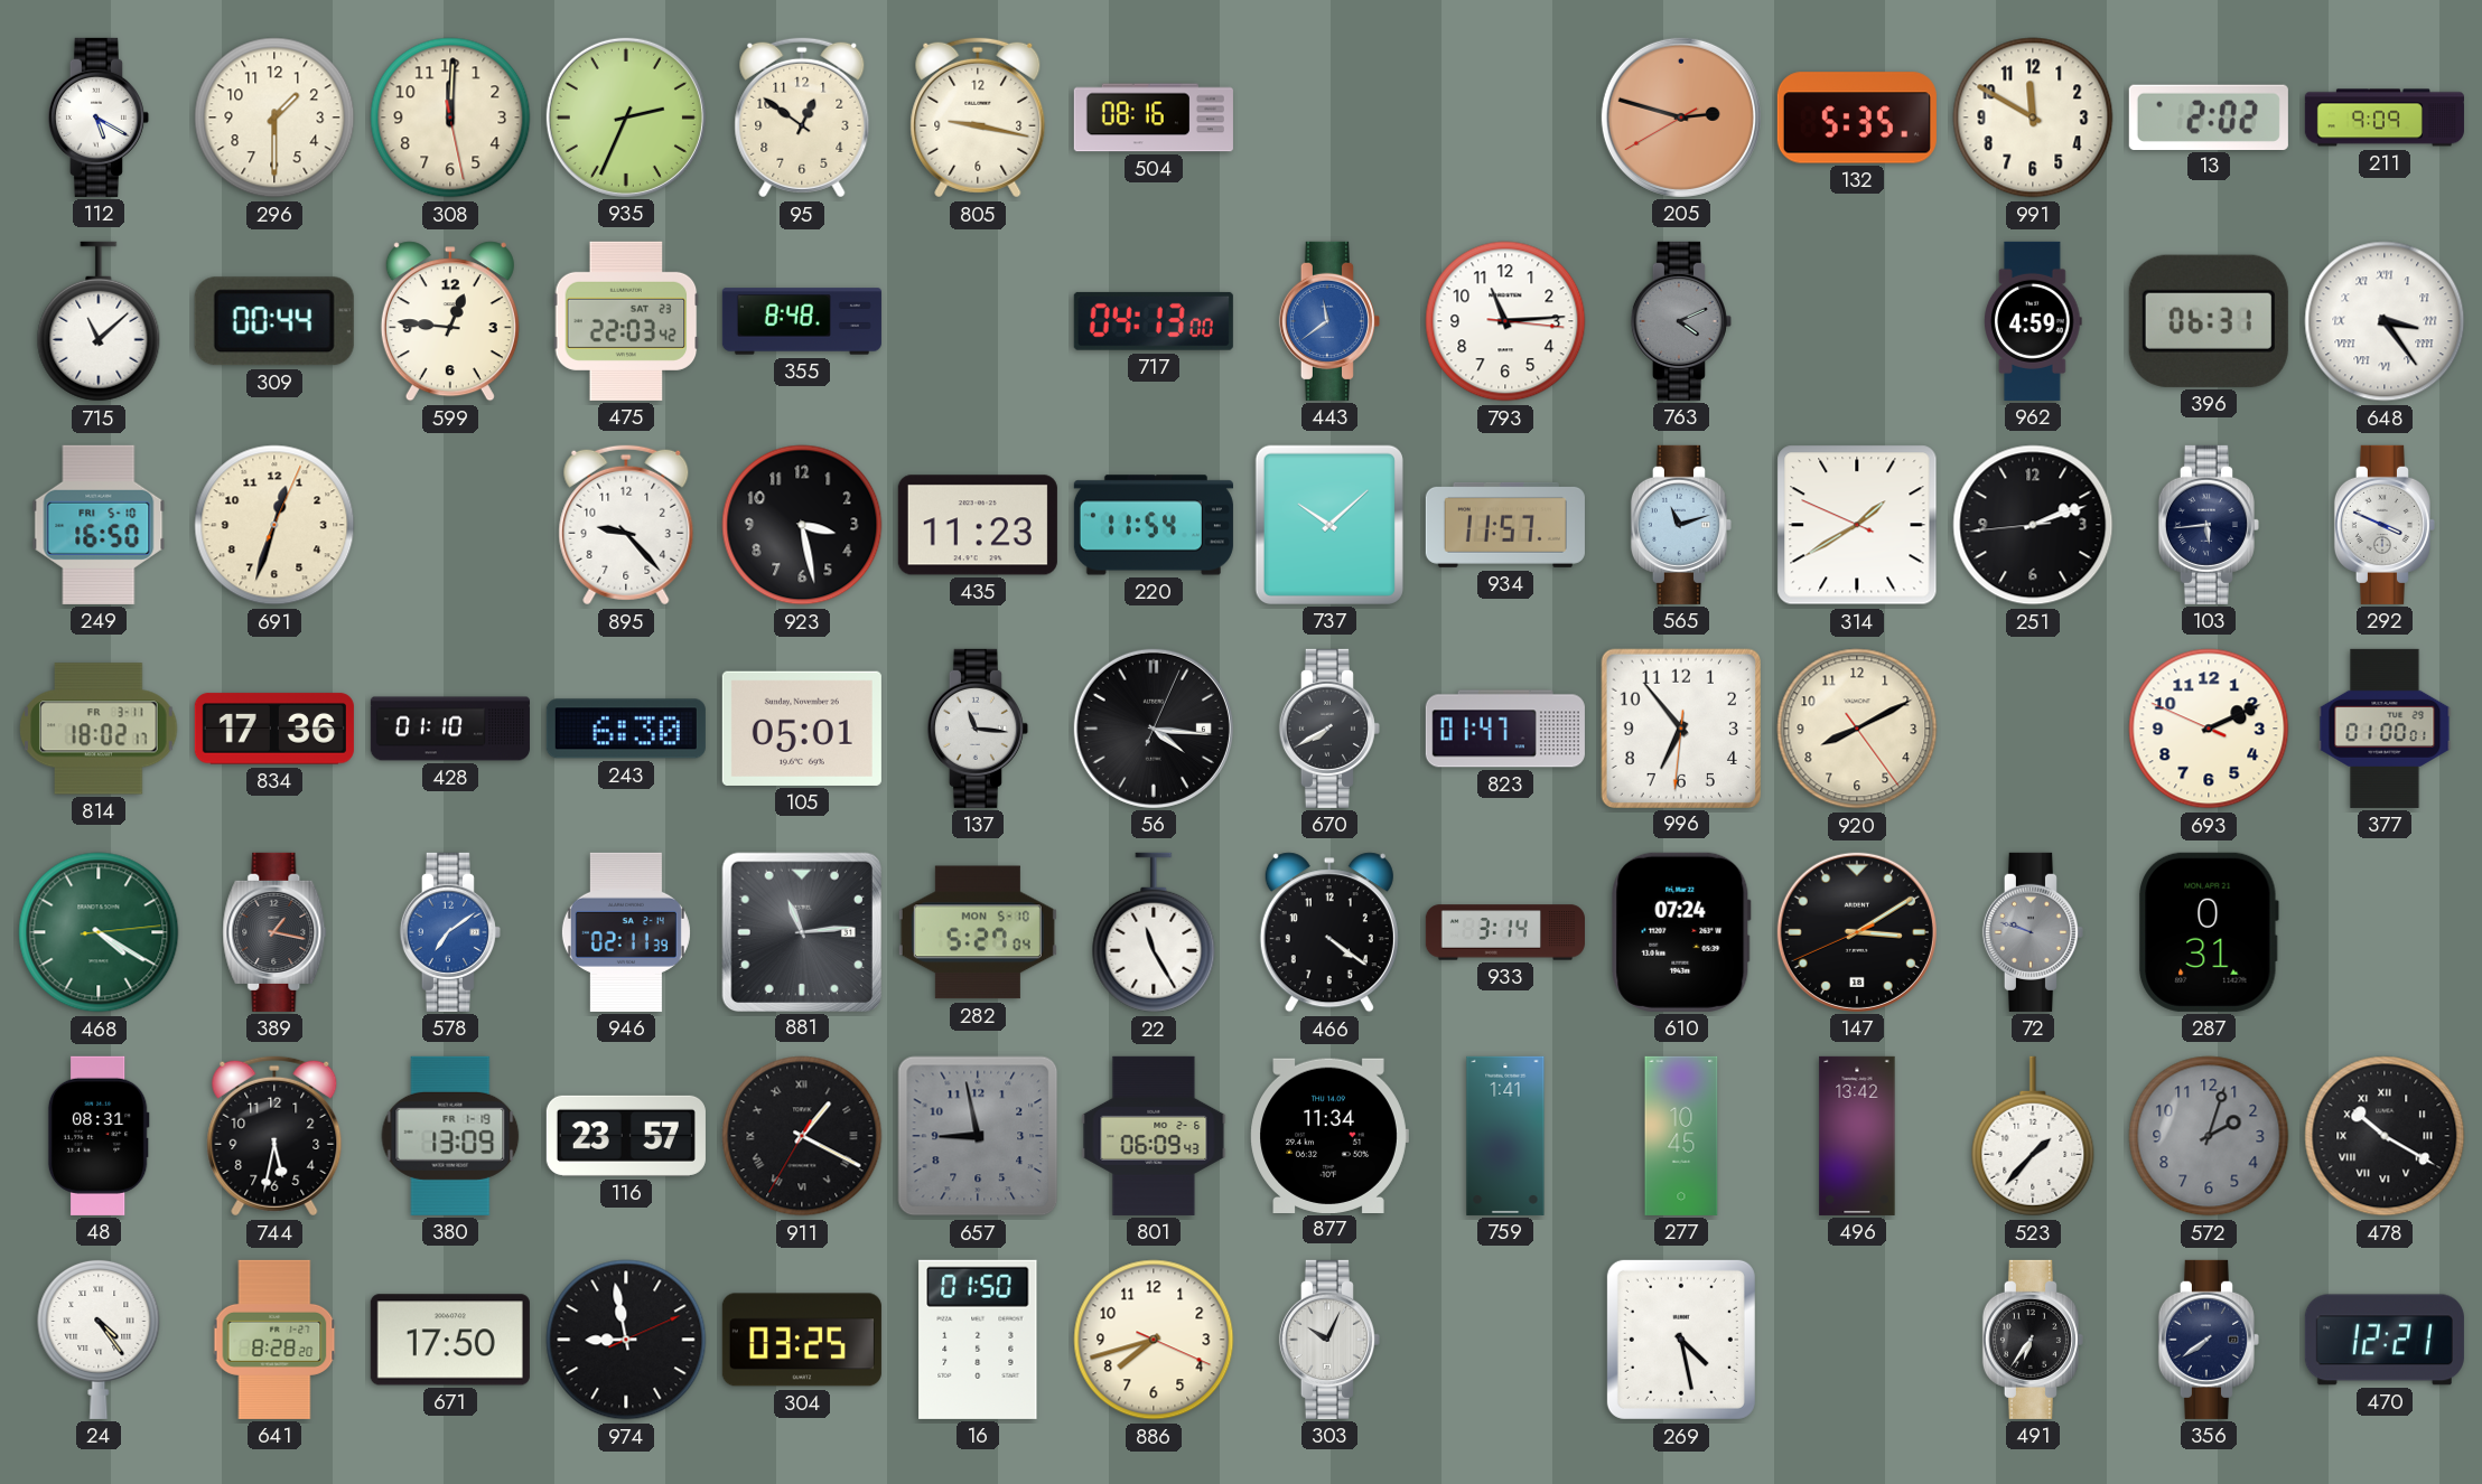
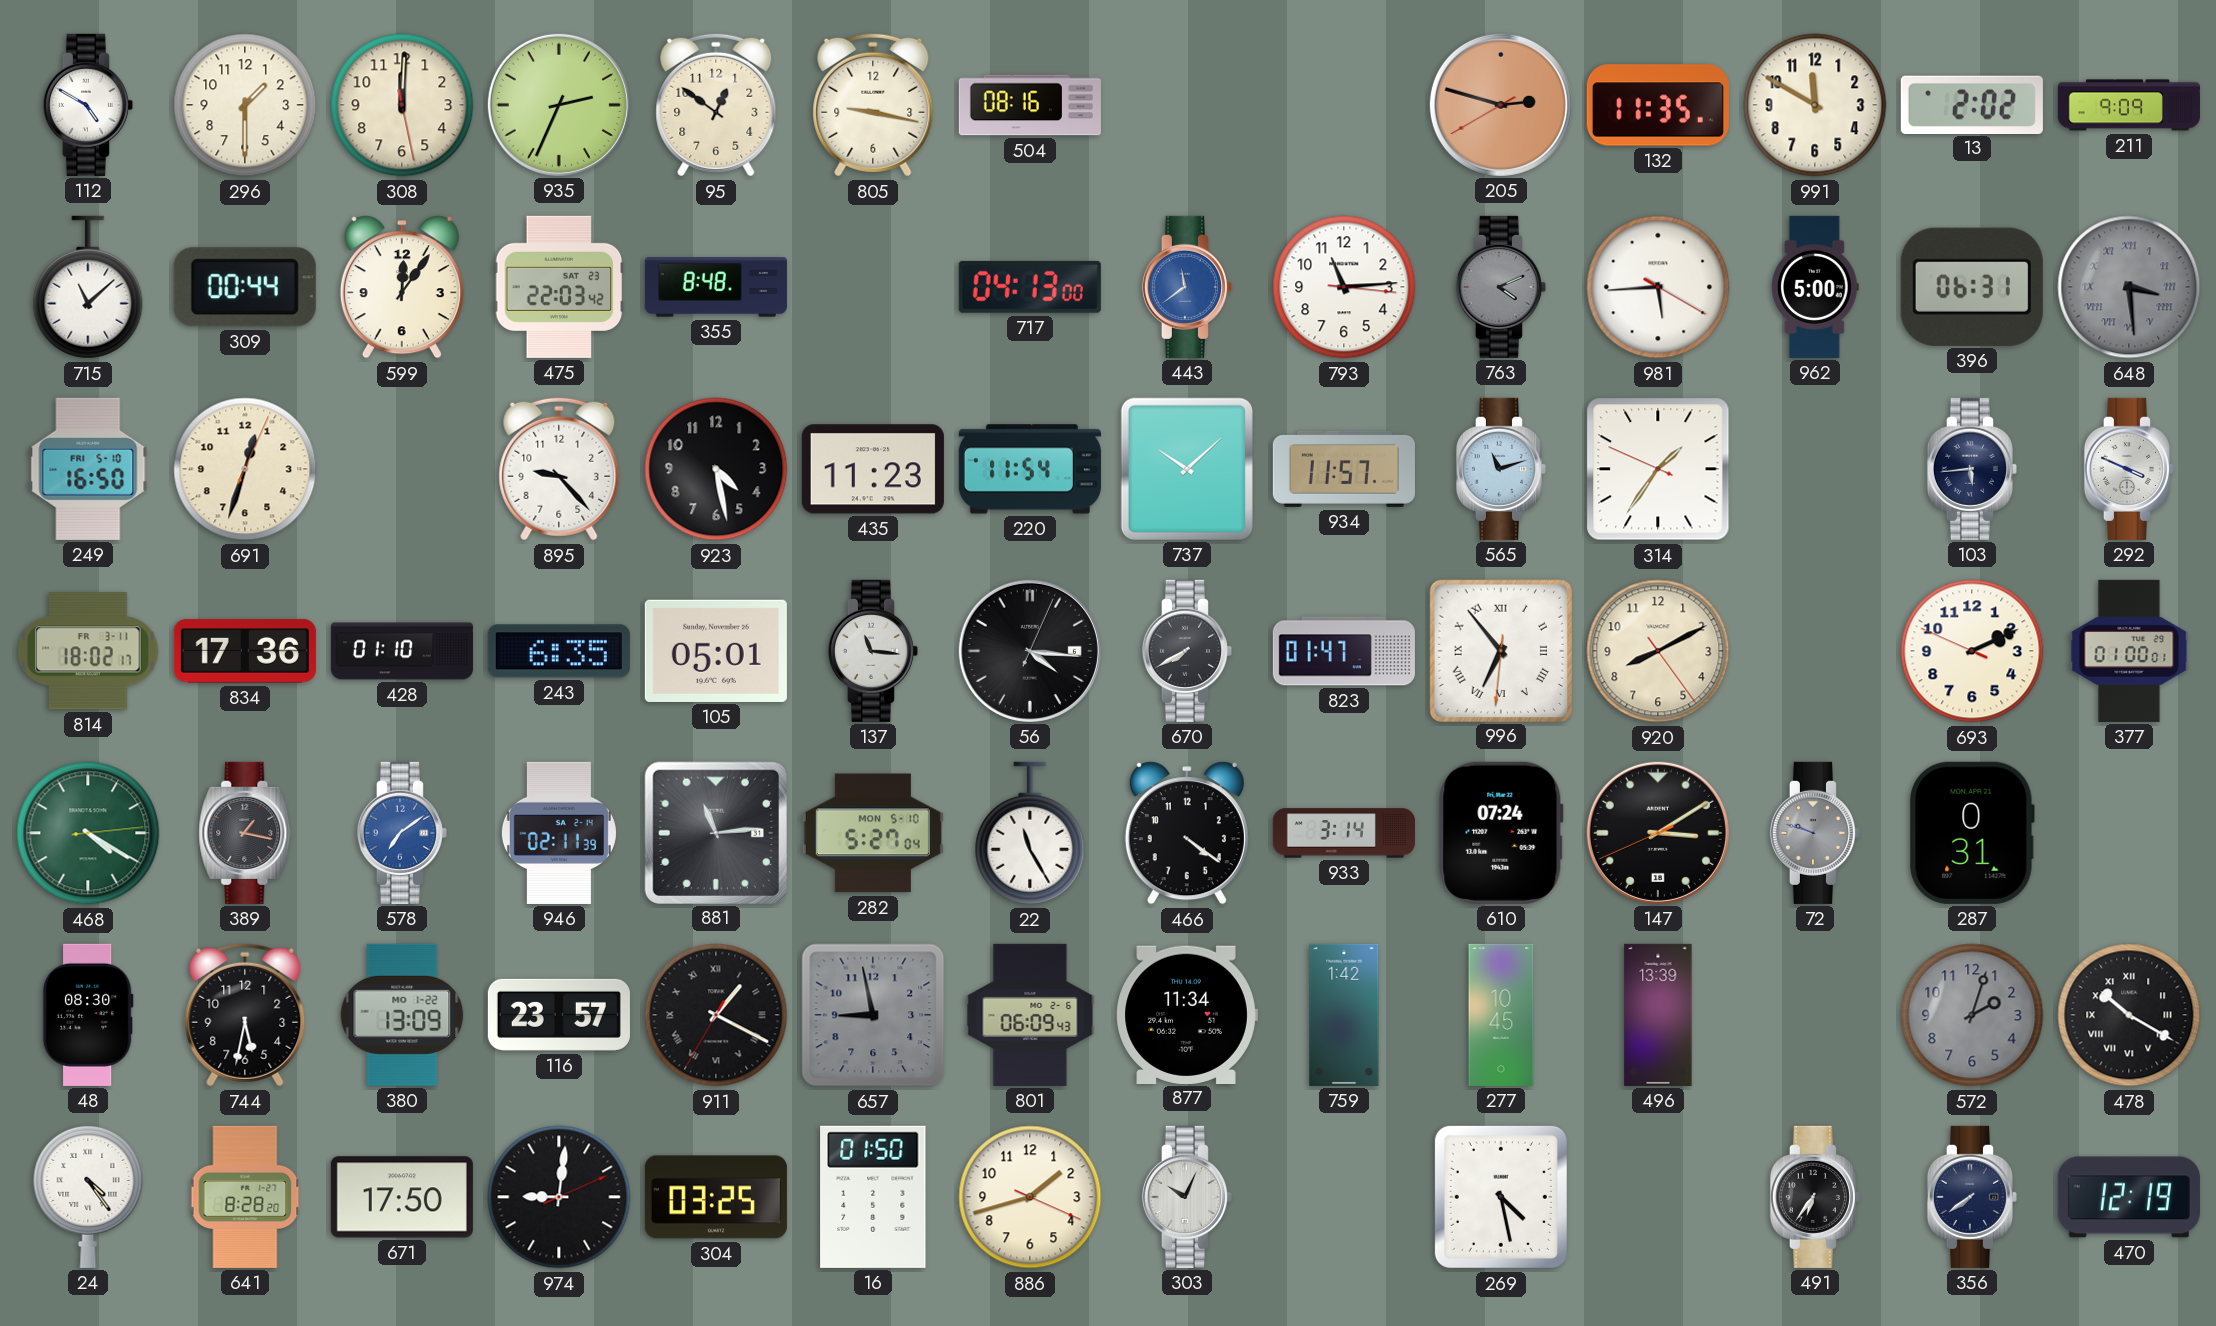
112: 5:20 -> 4:50 (88, 105)
132: 5:35 -> 11:35 (1658, 105)
599: 12:46 -> 12:06 (402, 287)
981: none -> 5:44 (1658, 287)
962: 4:59 -> 5:00 (1816, 287)
648: 3:24 -> 3:29 (2129, 287)
648 dial: white -> grey (2129, 287)
923: 3:28 -> 4:28 (716, 469)
314: 1:39 -> 1:35 (1658, 469)
251: 2:11 -> none (2033, 525)
243: 6:30 -> 6:35 (559, 651)
996 numerals: Arabic -> Roman (1500, 650)
48: 08:31 -> 08:30 (88, 1015)
380 date: FR 1-19 -> MO 1-22 (402, 1015)
759: 1:41 -> 1:42 (1344, 1015)
496: 13:42 -> 13:39 (1658, 1015)
523: 1:37 -> none (2033, 1136)
974: 8:58 -> 9:01 (559, 1197)
886: 7:42 -> 1:42 (1030, 1197)
470: 12:21 -> 12:19 (2129, 1197)
